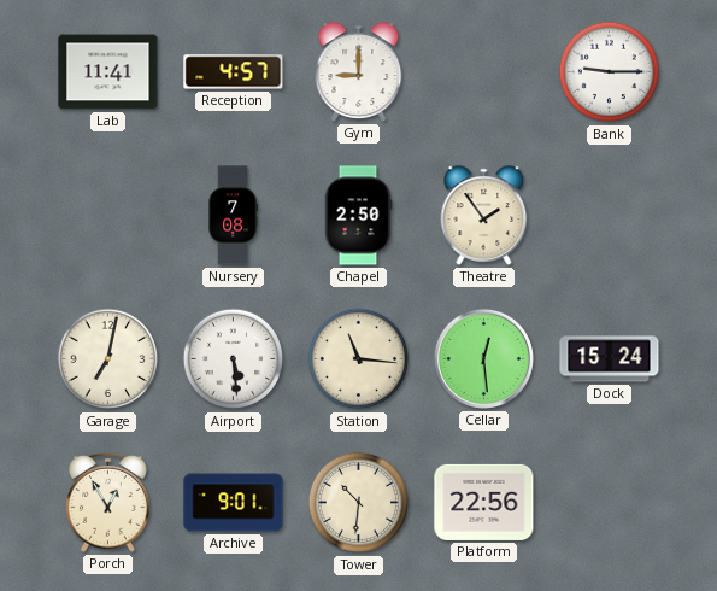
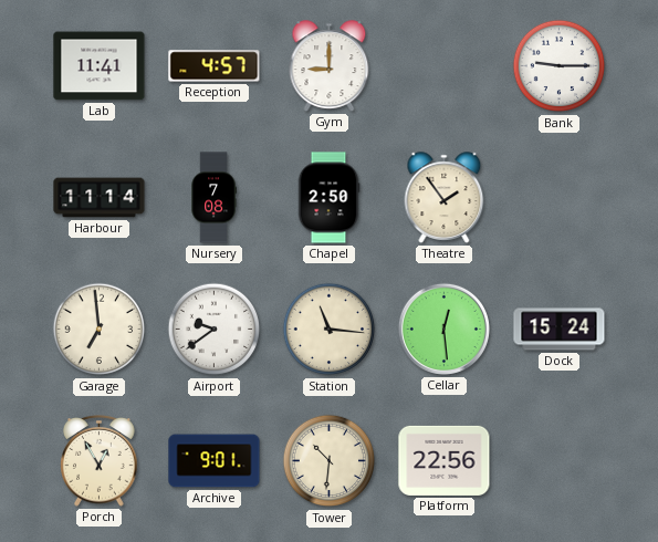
Harbour: none -> 11:14 (100, 198)
Garage: 7:02 -> 6:59 (100, 330)
Airport: 5:29 -> 9:39 (215, 330)
